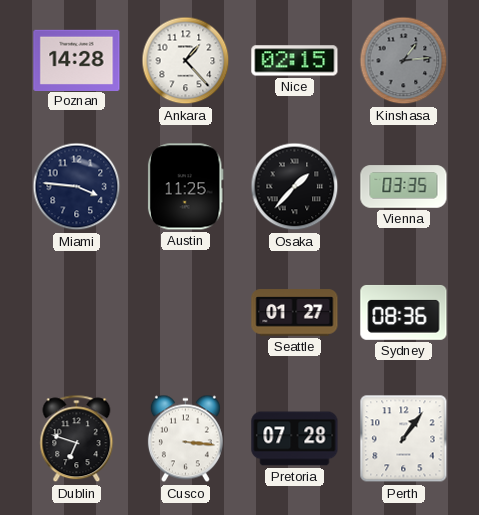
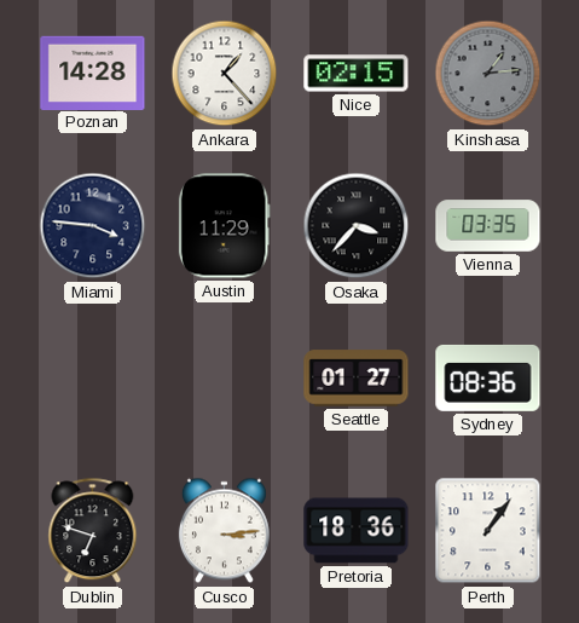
Austin: 11:25 -> 11:29 (224, 226)
Osaka: 1:37 -> 3:37 (357, 226)
Cusco: 3:16 -> 3:14 (224, 531)
Pretoria: 07:28 -> 18:36 (357, 531)
